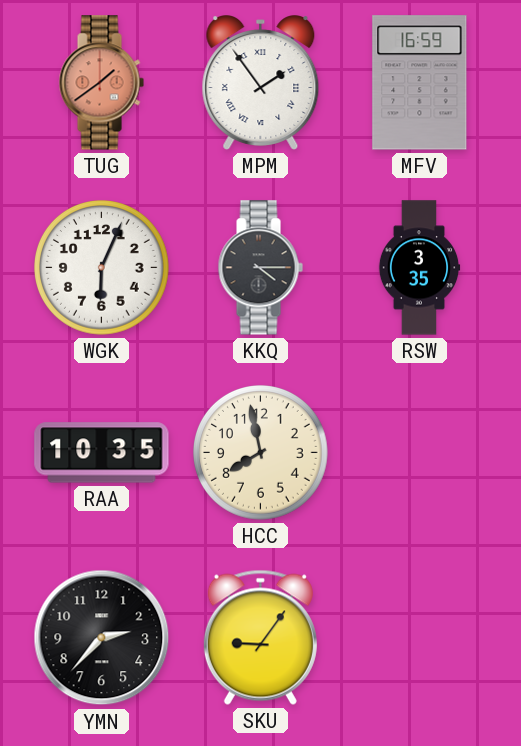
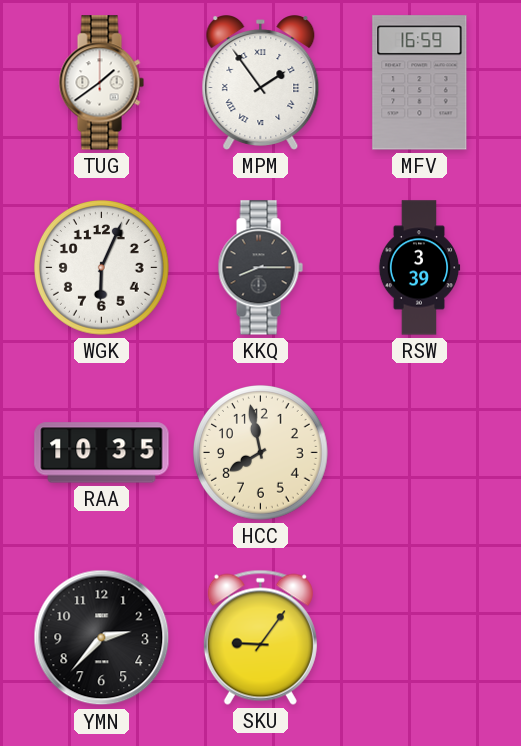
TUG dial: salmon -> white (101, 83)
KKQ: 4:15 -> 8:15 (260, 268)
RSW: 3:35 -> 3:39 (419, 268)
